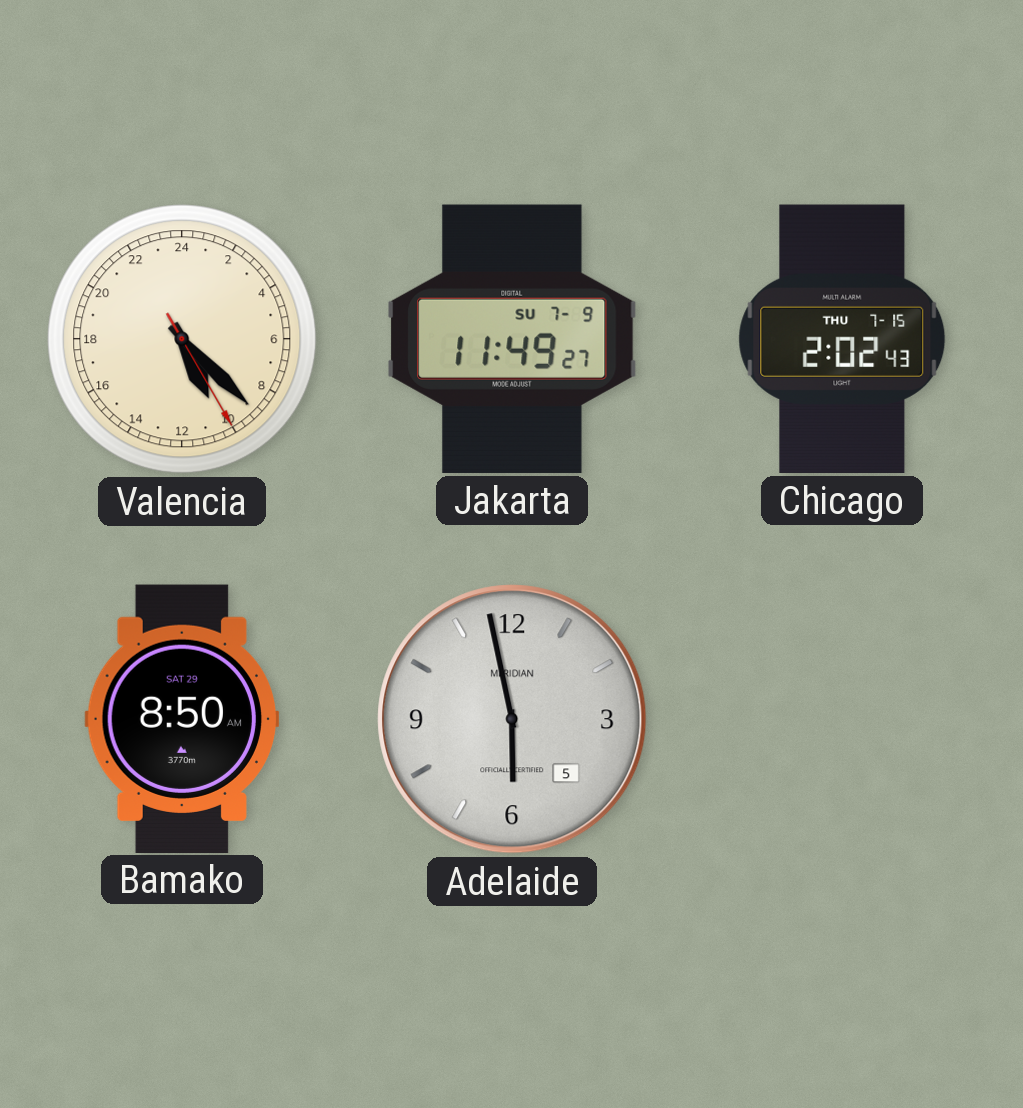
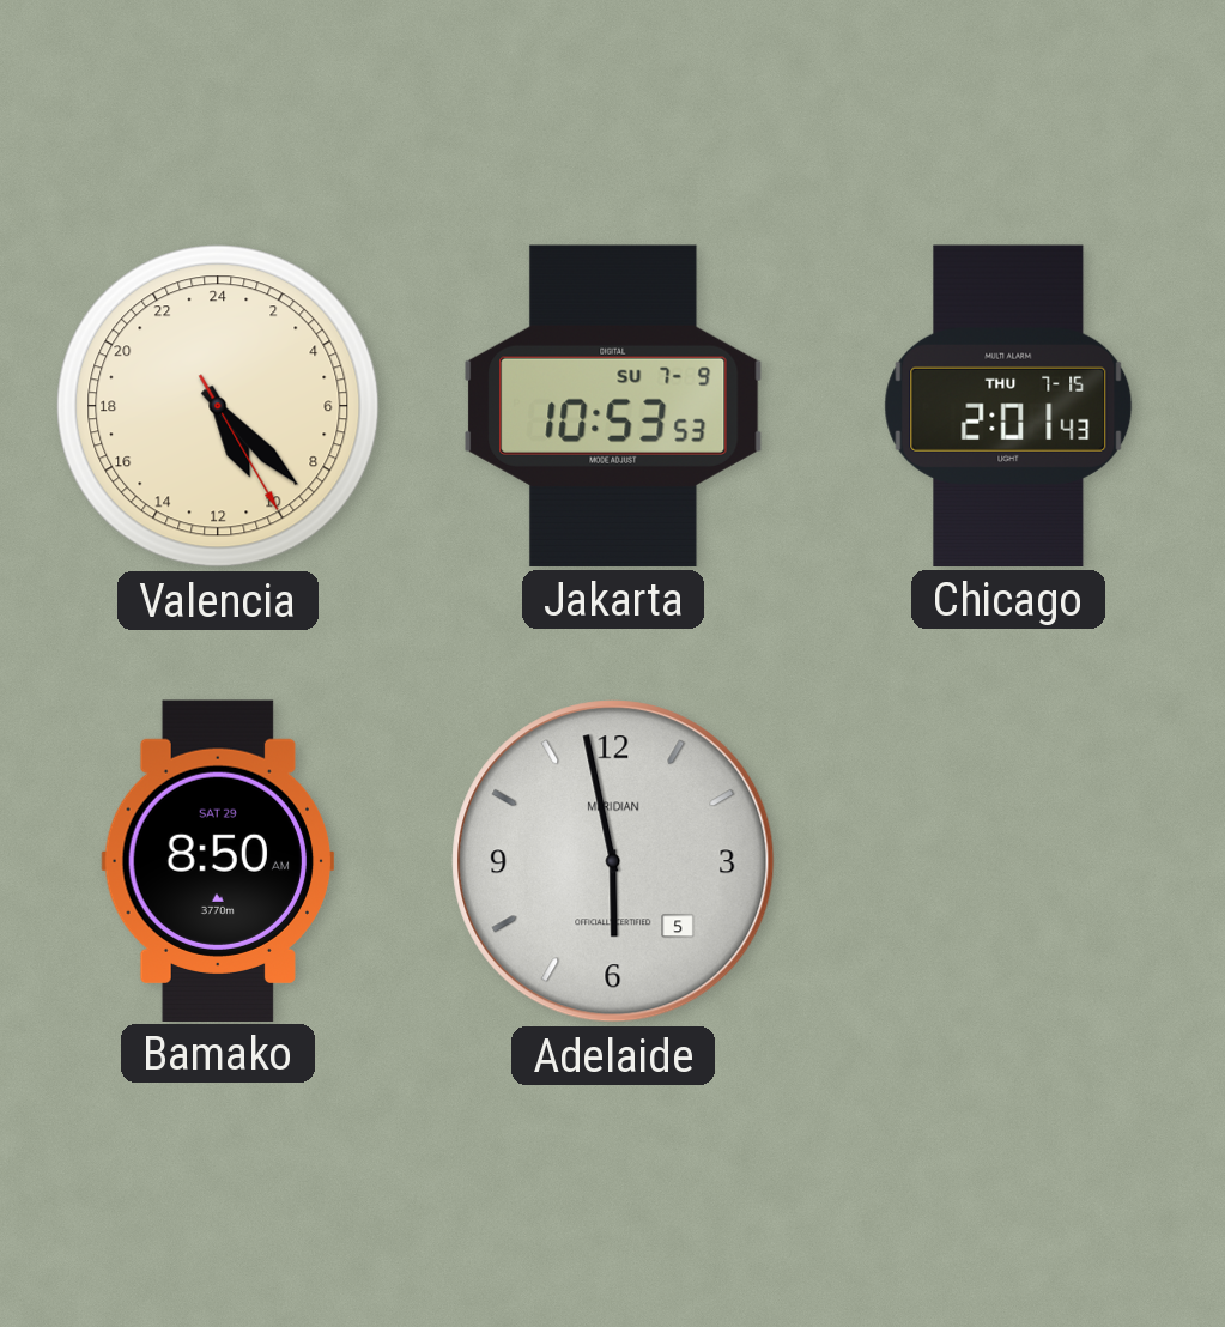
Jakarta: 11:49 -> 10:53 (613, 406)
Chicago: 2:02 -> 2:01 (1008, 406)
